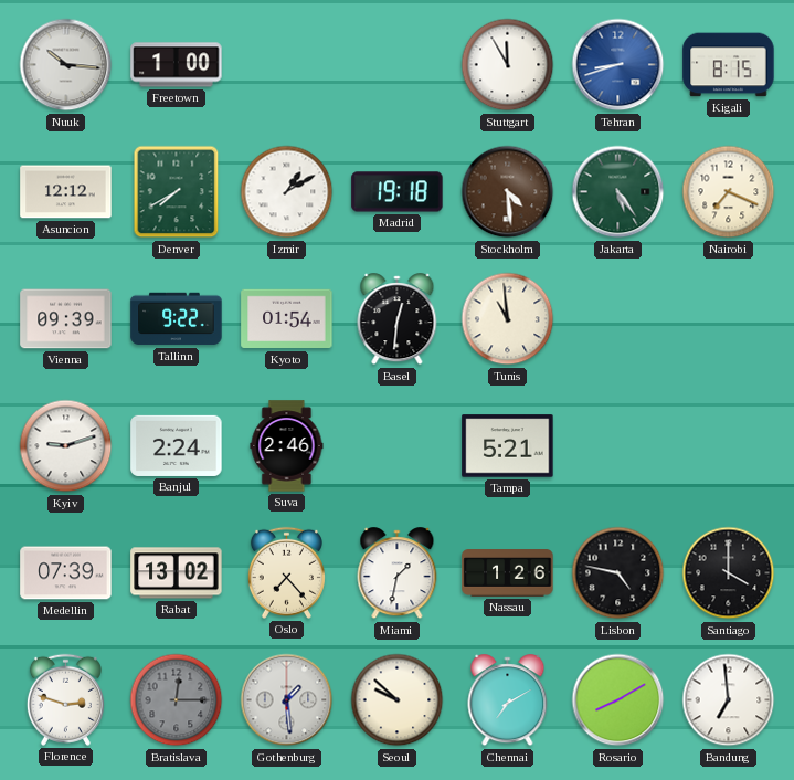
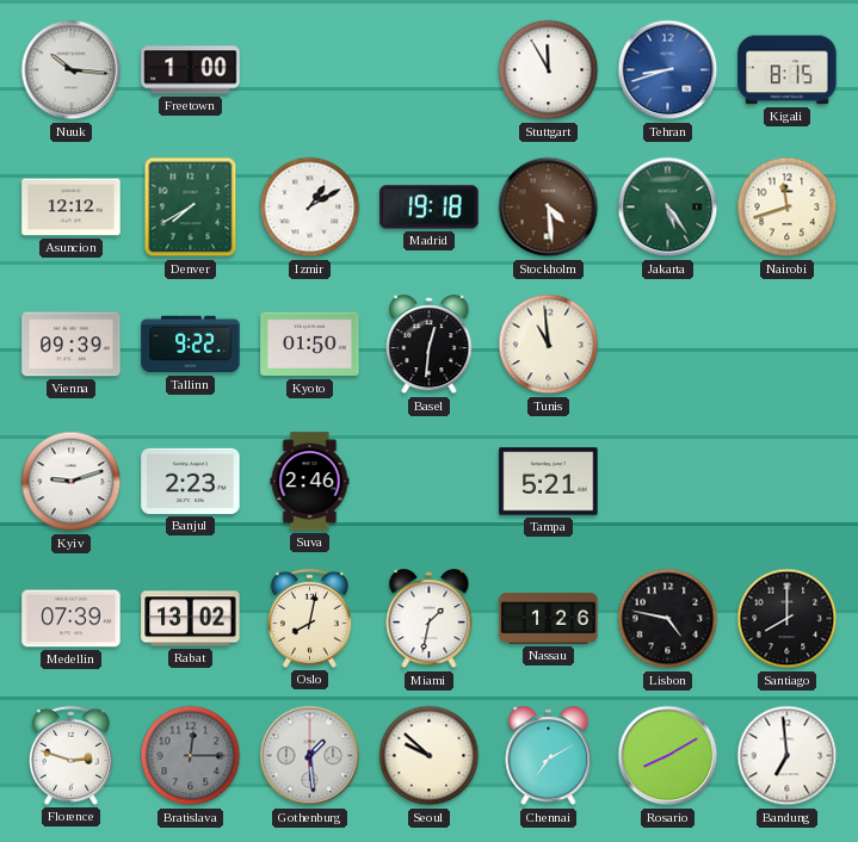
Nairobi: 7:19 -> 11:42 (788, 208)
Kyoto: 01:54 -> 01:50 (310, 345)
Banjul: 2:24 -> 2:23 (191, 481)
Oslo: 7:23 -> 8:02 (309, 618)
Santiago: 4:00 -> 8:00 (788, 619)
